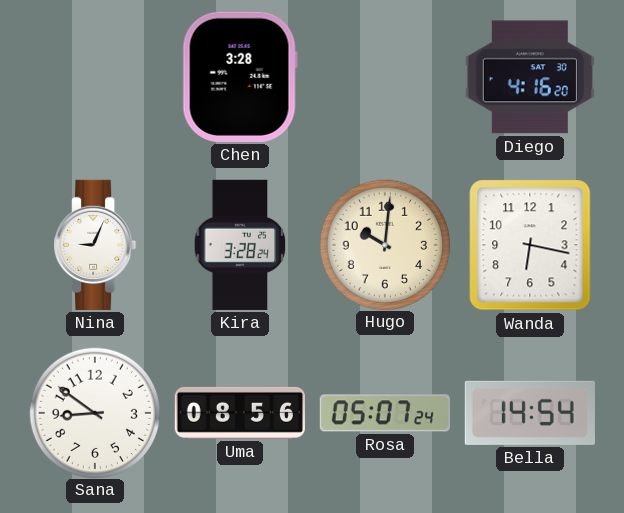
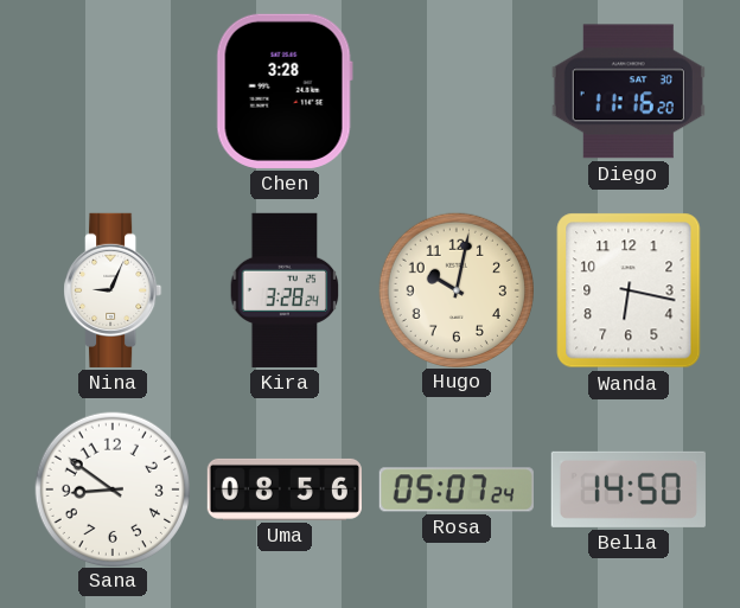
Diego: 4:16 -> 11:16 (629, 91)
Hugo: 10:01 -> 10:02 (455, 289)
Bella: 14:54 -> 14:50 (629, 489)
